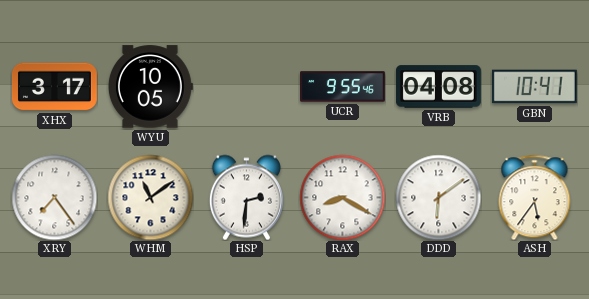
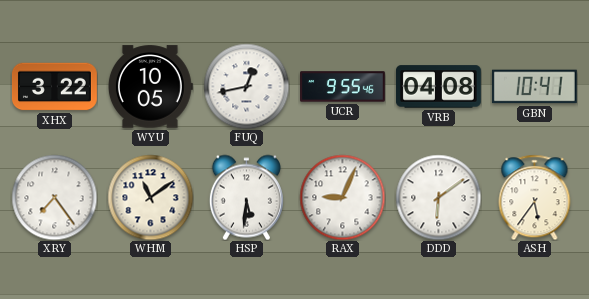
XHX: 3:17 -> 3:22 (55, 87)
FUQ: none -> 12:43 (246, 86)
HSP: 2:31 -> 5:31 (246, 197)
RAX: 8:20 -> 9:04 (342, 197)
